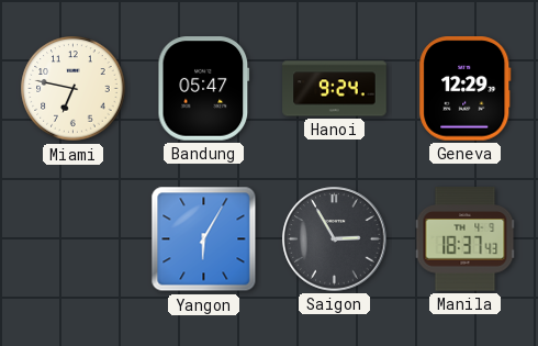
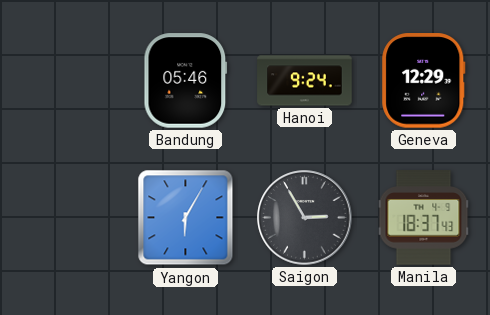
Miami: 6:47 -> none (74, 89)
Bandung: 05:47 -> 05:46 (186, 81)
